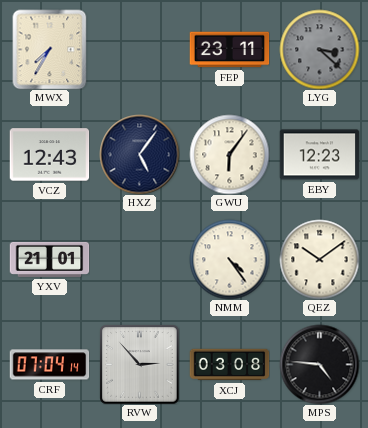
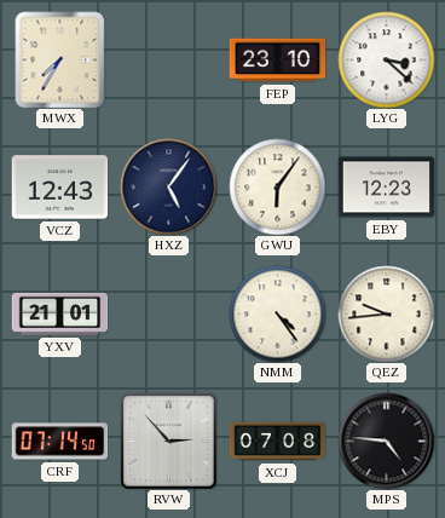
FEP: 23:11 -> 23:10 (277, 61)
LYG dial: grey -> white (386, 59)
QEZ: 10:09 -> 9:44 (386, 313)
CRF: 07:04 -> 07:14 (59, 442)
XCJ: 03:08 -> 07:08 (277, 442)
